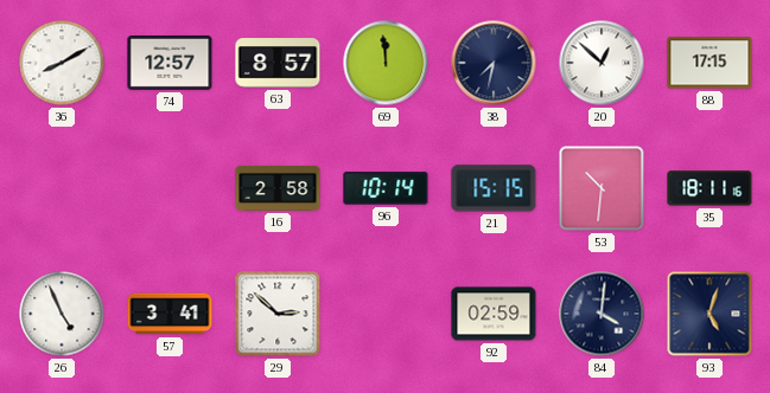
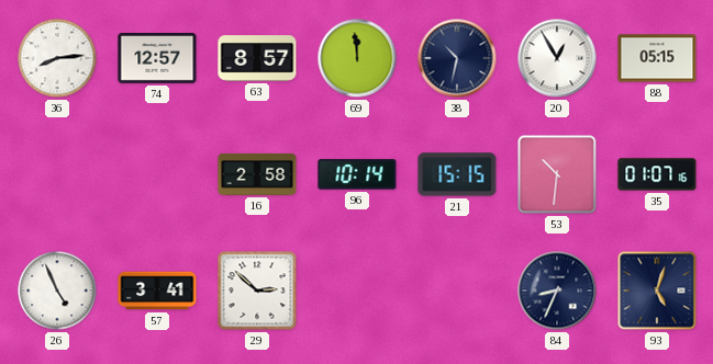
36: 8:10 -> 8:14 (57, 58)
38: 7:32 -> 10:32 (457, 58)
20: 12:52 -> 12:55 (557, 58)
88: 17:15 -> 05:15 (657, 58)
35: 18:11 -> 01:07 (657, 174)
92: 02:59 -> none (494, 314)
84: 4:01 -> 8:34 (557, 291)
